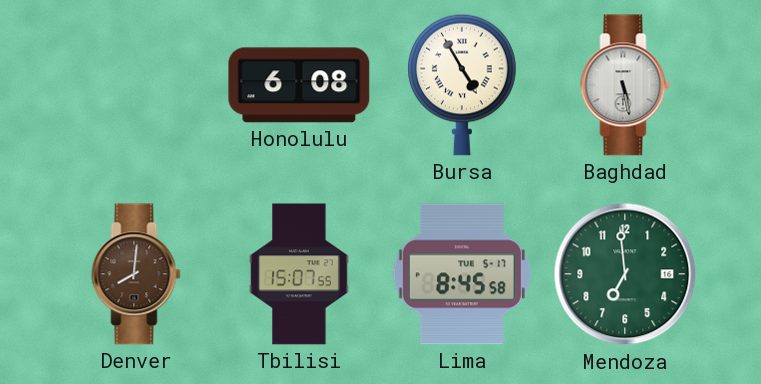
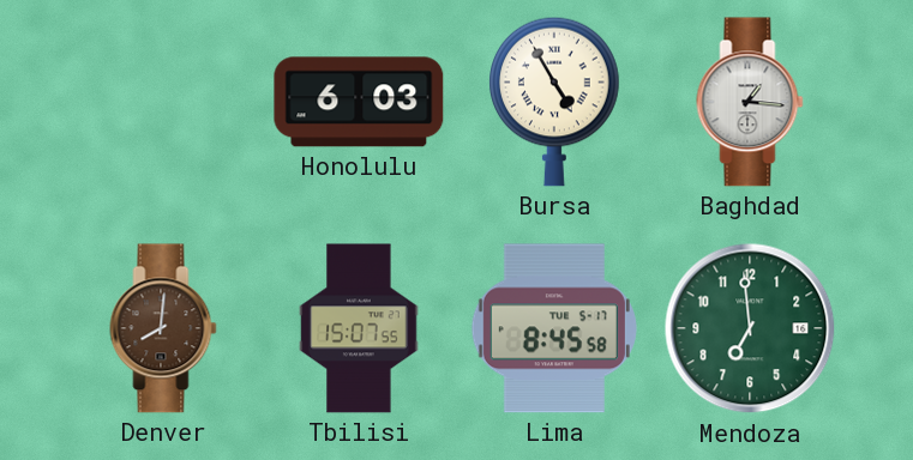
Honolulu: 6:08 -> 6:03 (359, 102)
Baghdad: 5:28 -> 1:16 (750, 102)
